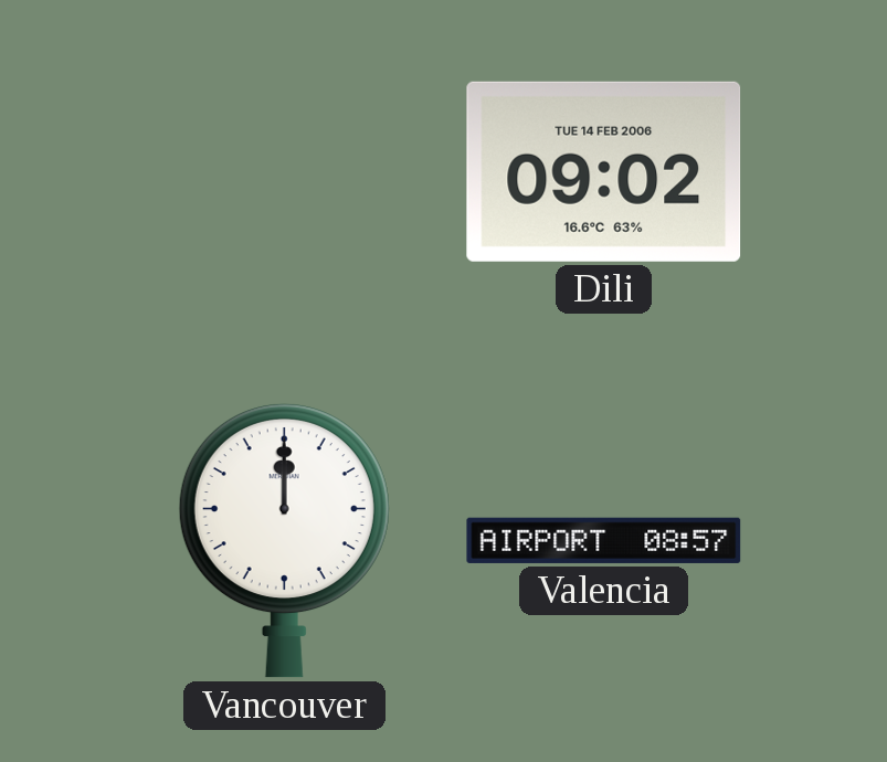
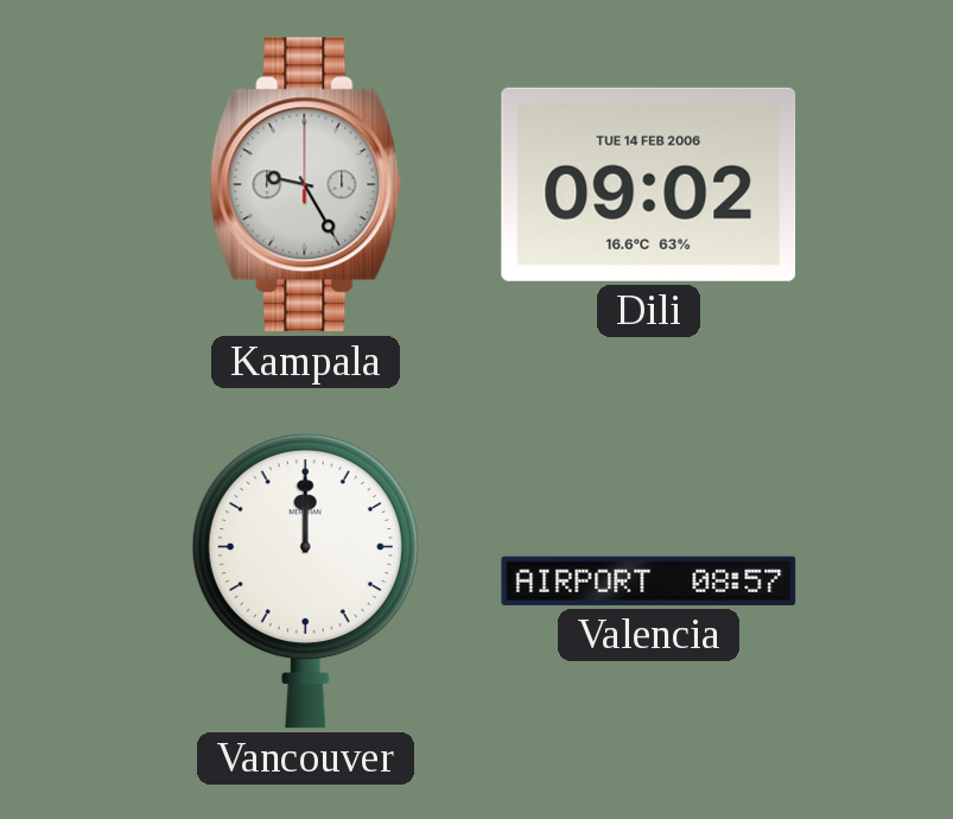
Kampala: none -> 9:25 (306, 185)
